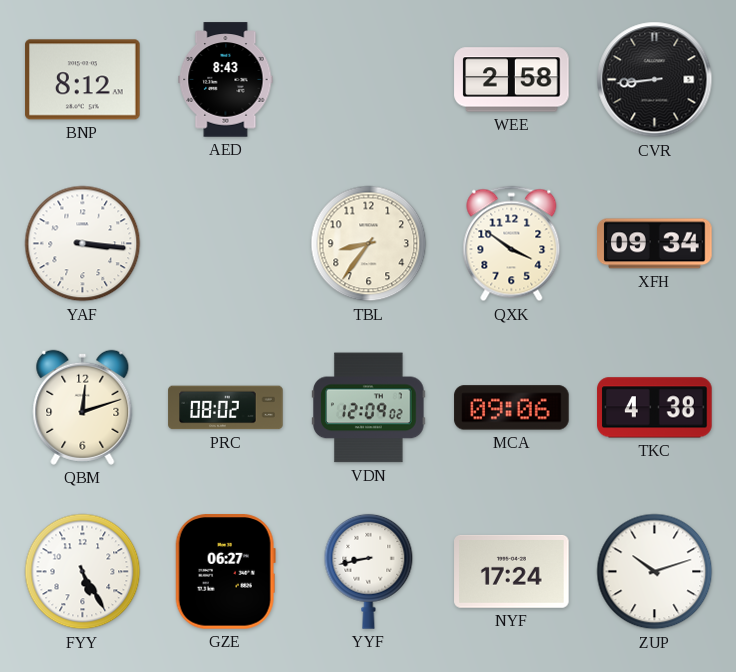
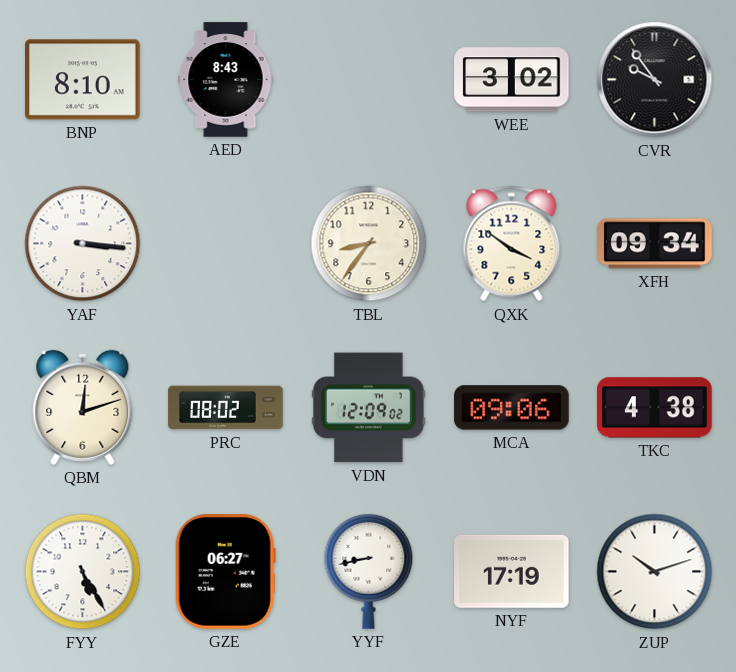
BNP: 8:12 -> 8:10 (83, 80)
WEE: 2:58 -> 3:02 (512, 80)
CVR: 8:44 -> 9:54 (655, 80)
NYF: 17:24 -> 17:19 (512, 571)
